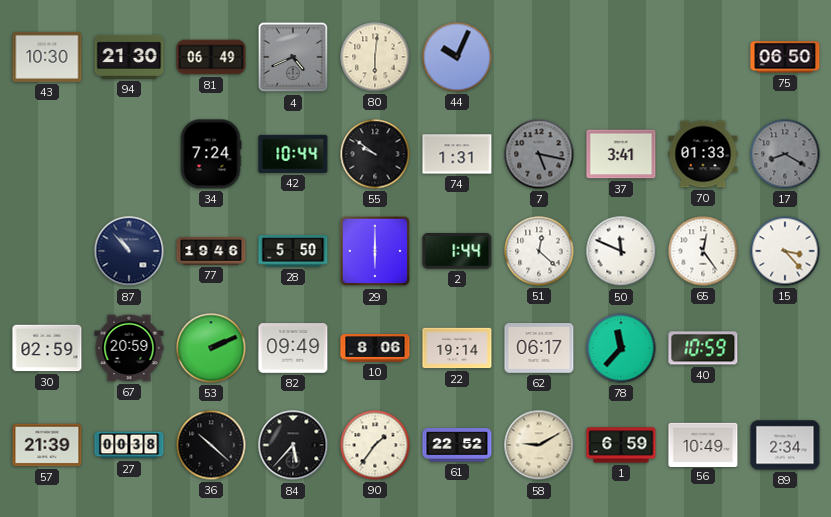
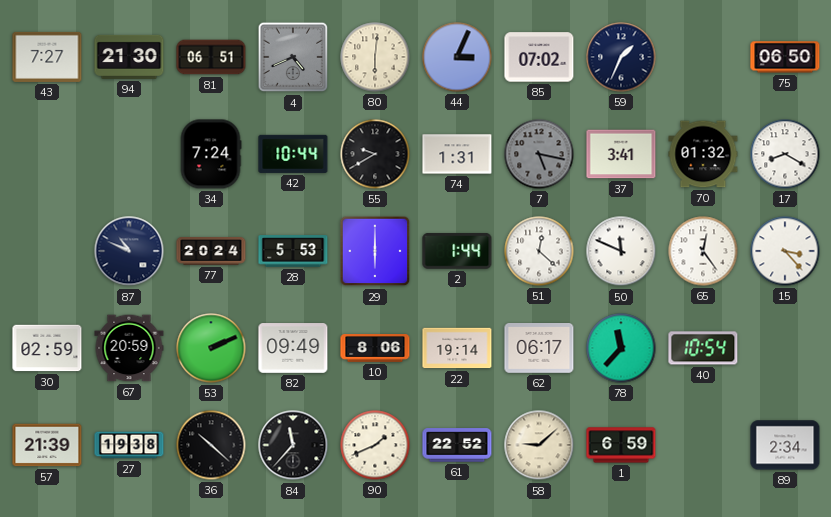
43: 10:30 -> 7:27 (47, 57)
81: 06:49 -> 06:51 (211, 57)
44: 10:04 -> 3:04 (457, 57)
85: none -> 07:02 (539, 57)
59: none -> 1:34 (621, 57)
55: 9:51 -> 9:40 (375, 154)
70: 01:33 -> 01:32 (703, 154)
17 dial: grey -> white (785, 154)
87: 10:53 -> 10:49 (129, 251)
77: 19:46 -> 20:24 (211, 251)
28: 5:50 -> 5:53 (293, 251)
40: 10:59 -> 10:54 (703, 348)
27: 00:38 -> 19:38 (129, 445)
84: 5:37 -> 11:37 (293, 445)
90: 1:36 -> 1:41 (375, 445)
58: 9:10 -> 9:08 (539, 445)
56: 10:49 -> none (703, 444)
